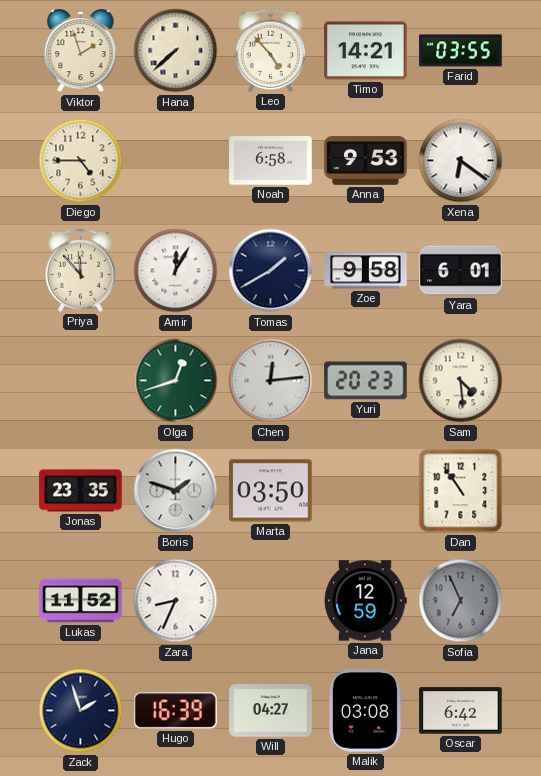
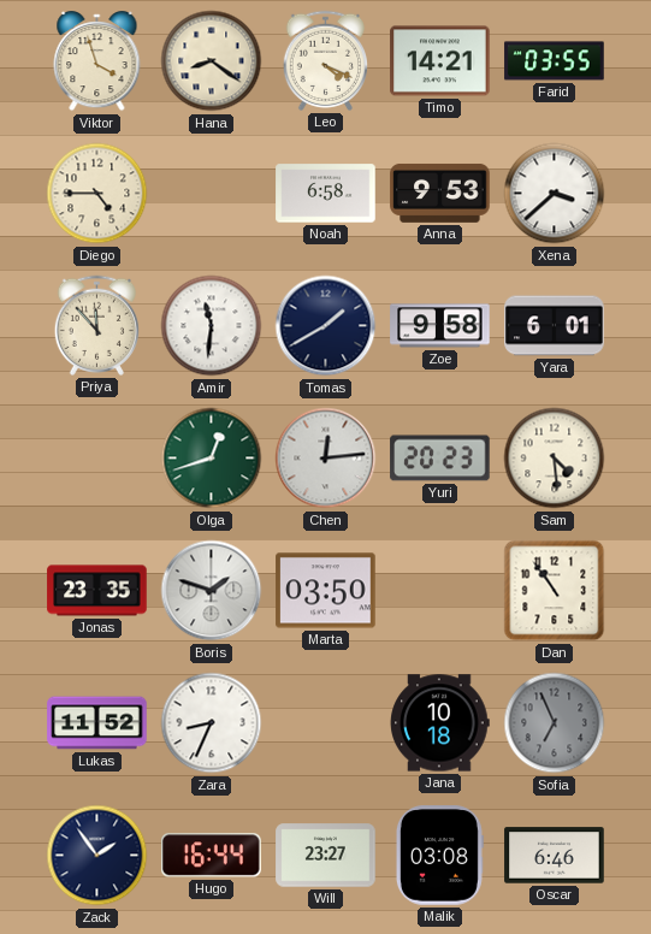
Viktor: 1:57 -> 3:57 (97, 61)
Hana: 7:38 -> 8:21 (212, 61)
Leo: 4:53 -> 4:19 (325, 60)
Xena: 6:21 -> 3:38 (555, 194)
Amir: 12:05 -> 11:31 (212, 326)
Jana: 12:59 -> 10:18 (440, 723)
Zack: 1:57 -> 1:54 (97, 856)
Hugo: 16:39 -> 16:44 (212, 856)
Will: 04:27 -> 23:27 (326, 856)
Oscar: 6:42 -> 6:46 (555, 856)
